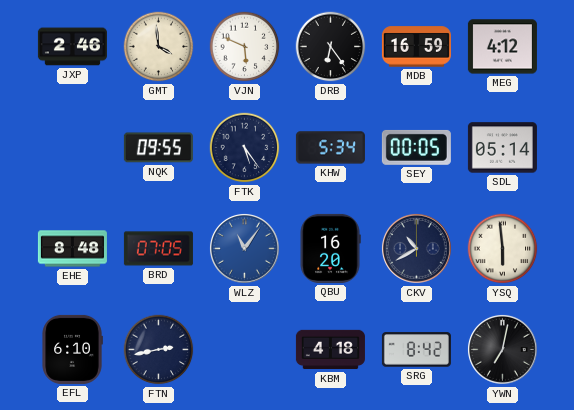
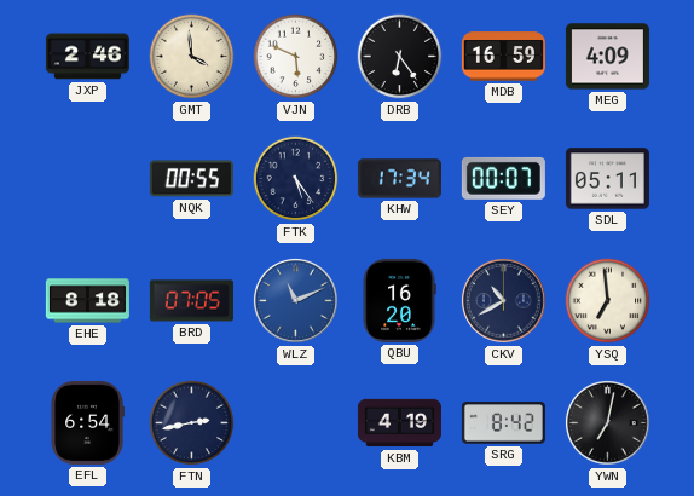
MEG: 4:12 -> 4:09 (607, 57)
NQK: 09:55 -> 00:55 (191, 179)
KHW: 5:34 -> 17:34 (399, 179)
SEY: 00:05 -> 00:07 (503, 178)
SDL: 05:14 -> 05:11 (607, 179)
EHE: 8:48 -> 8:18 (87, 301)
WLZ: 11:06 -> 11:11 (296, 301)
YSQ: 5:59 -> 6:59 (608, 301)
EFL: 6:10 -> 6:54 (87, 422)
KBM: 4:18 -> 4:19 (399, 423)
